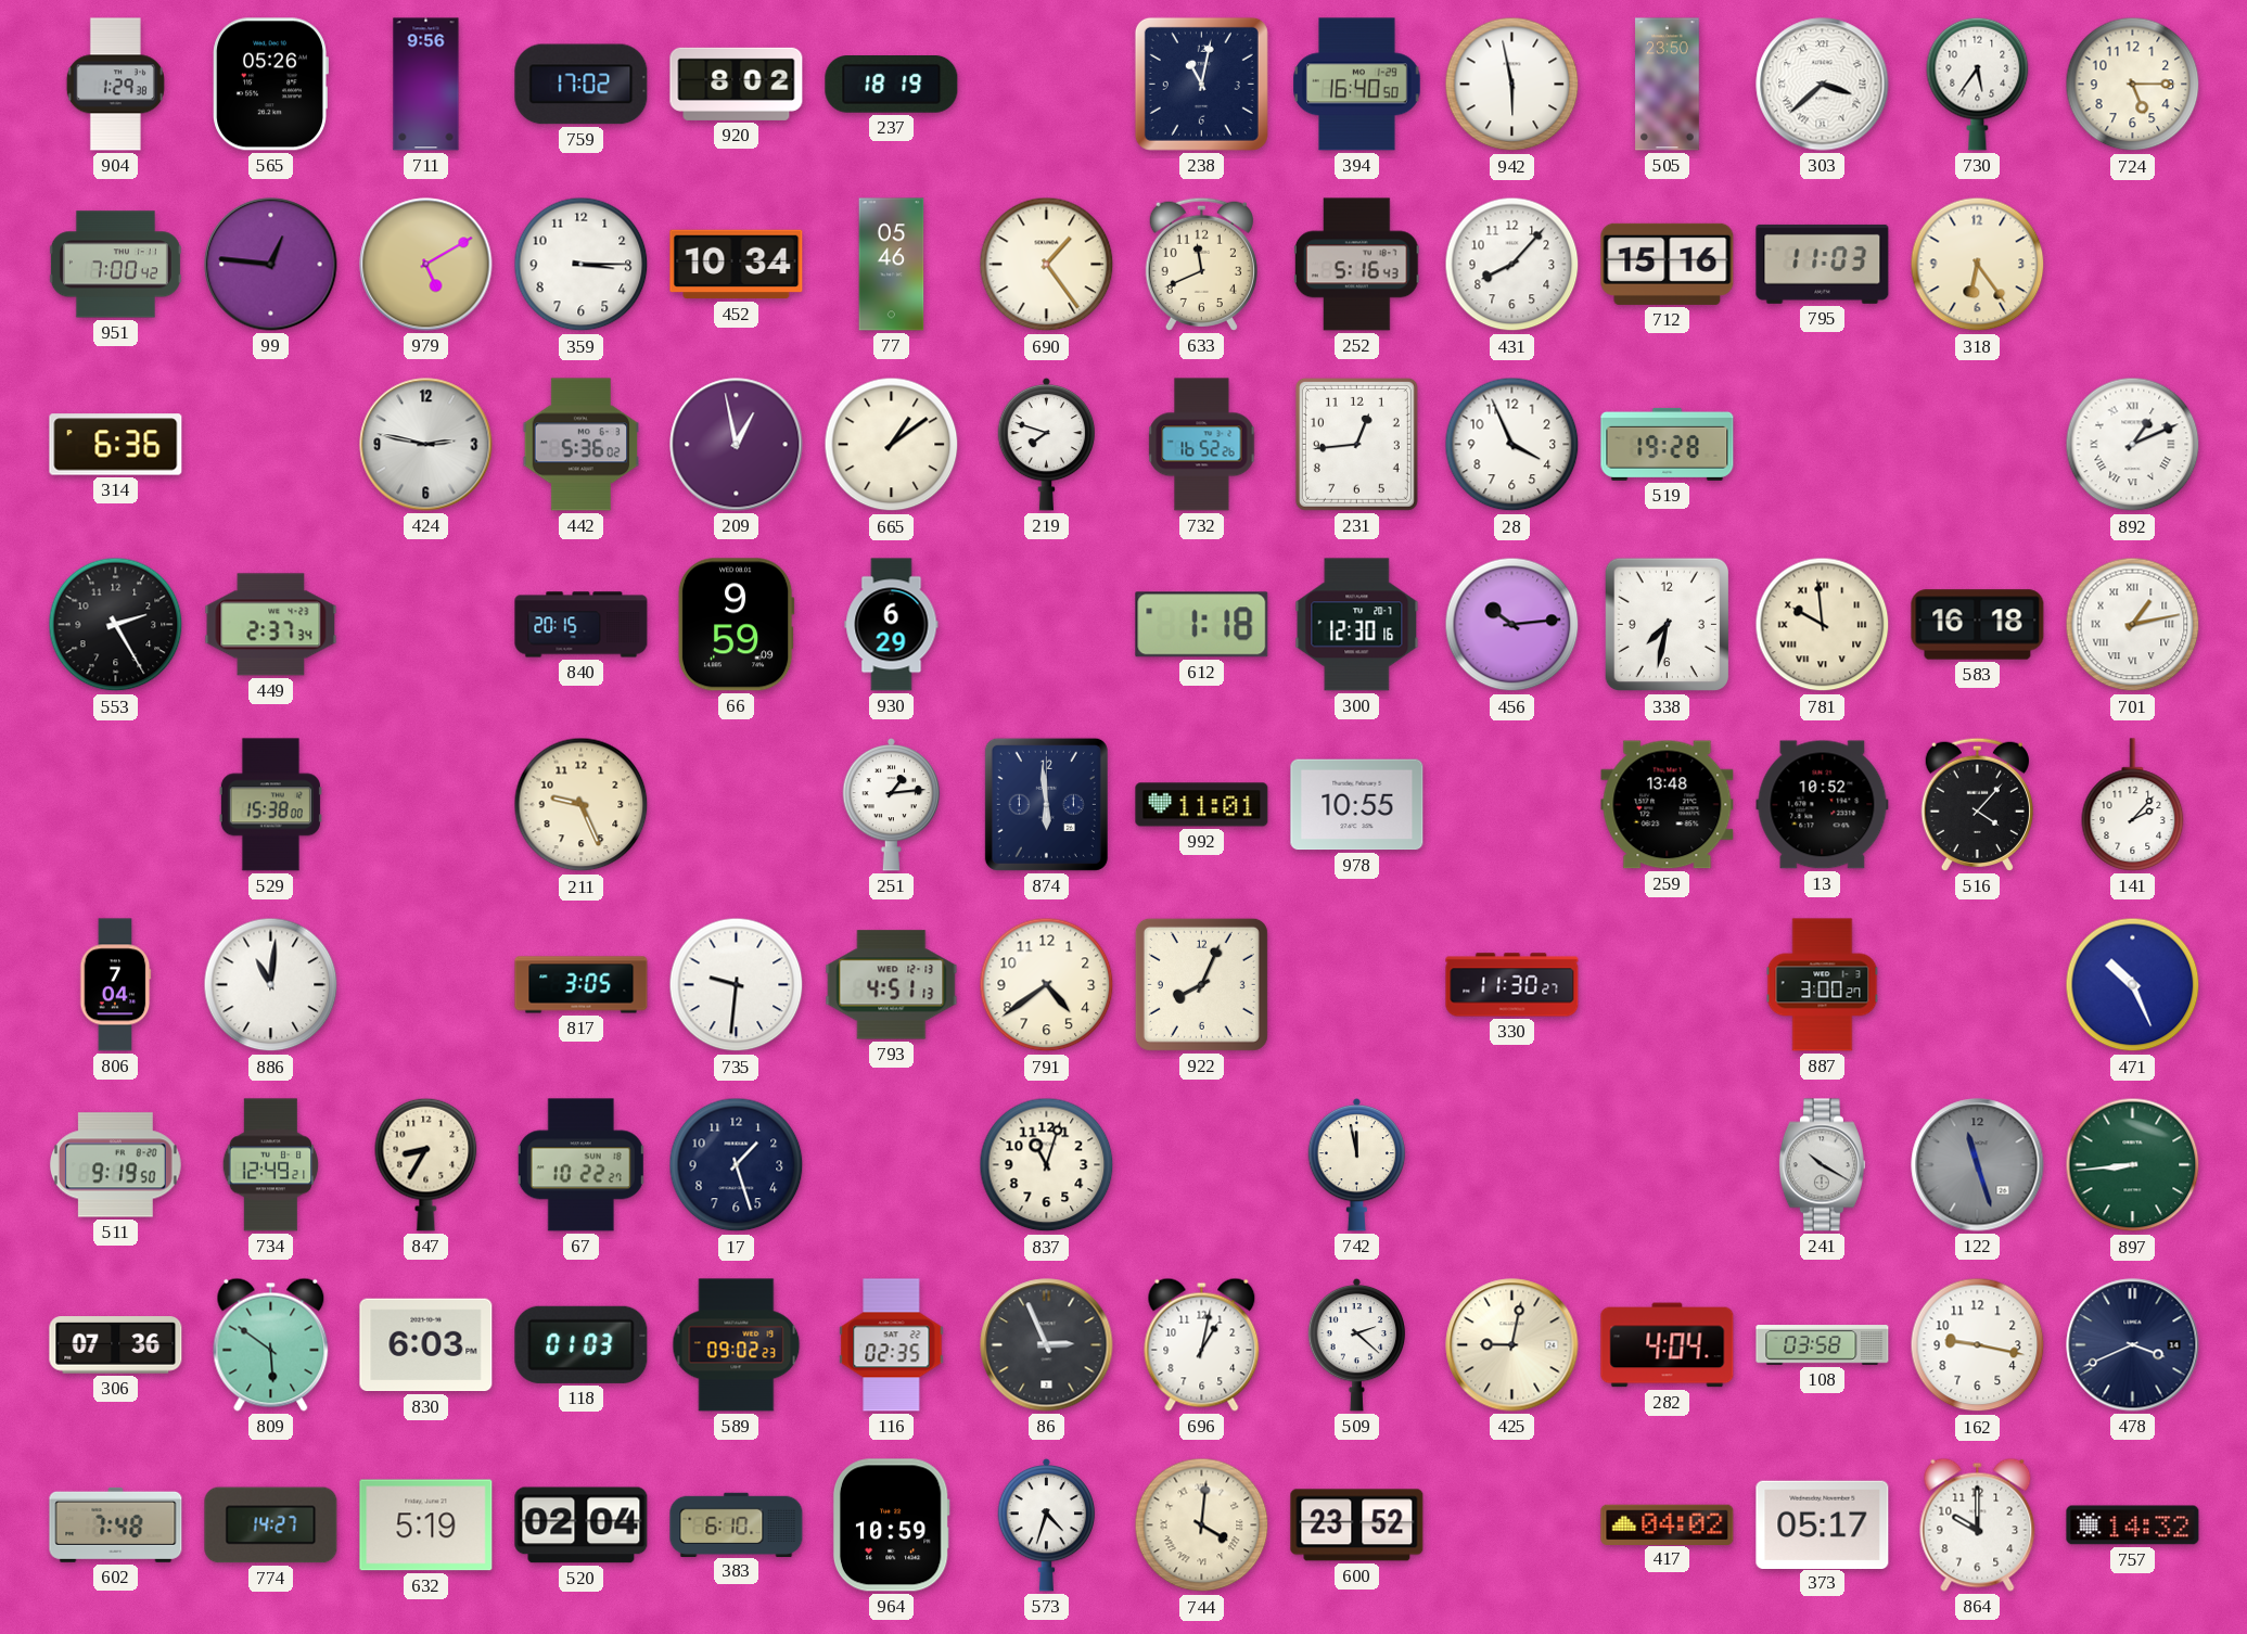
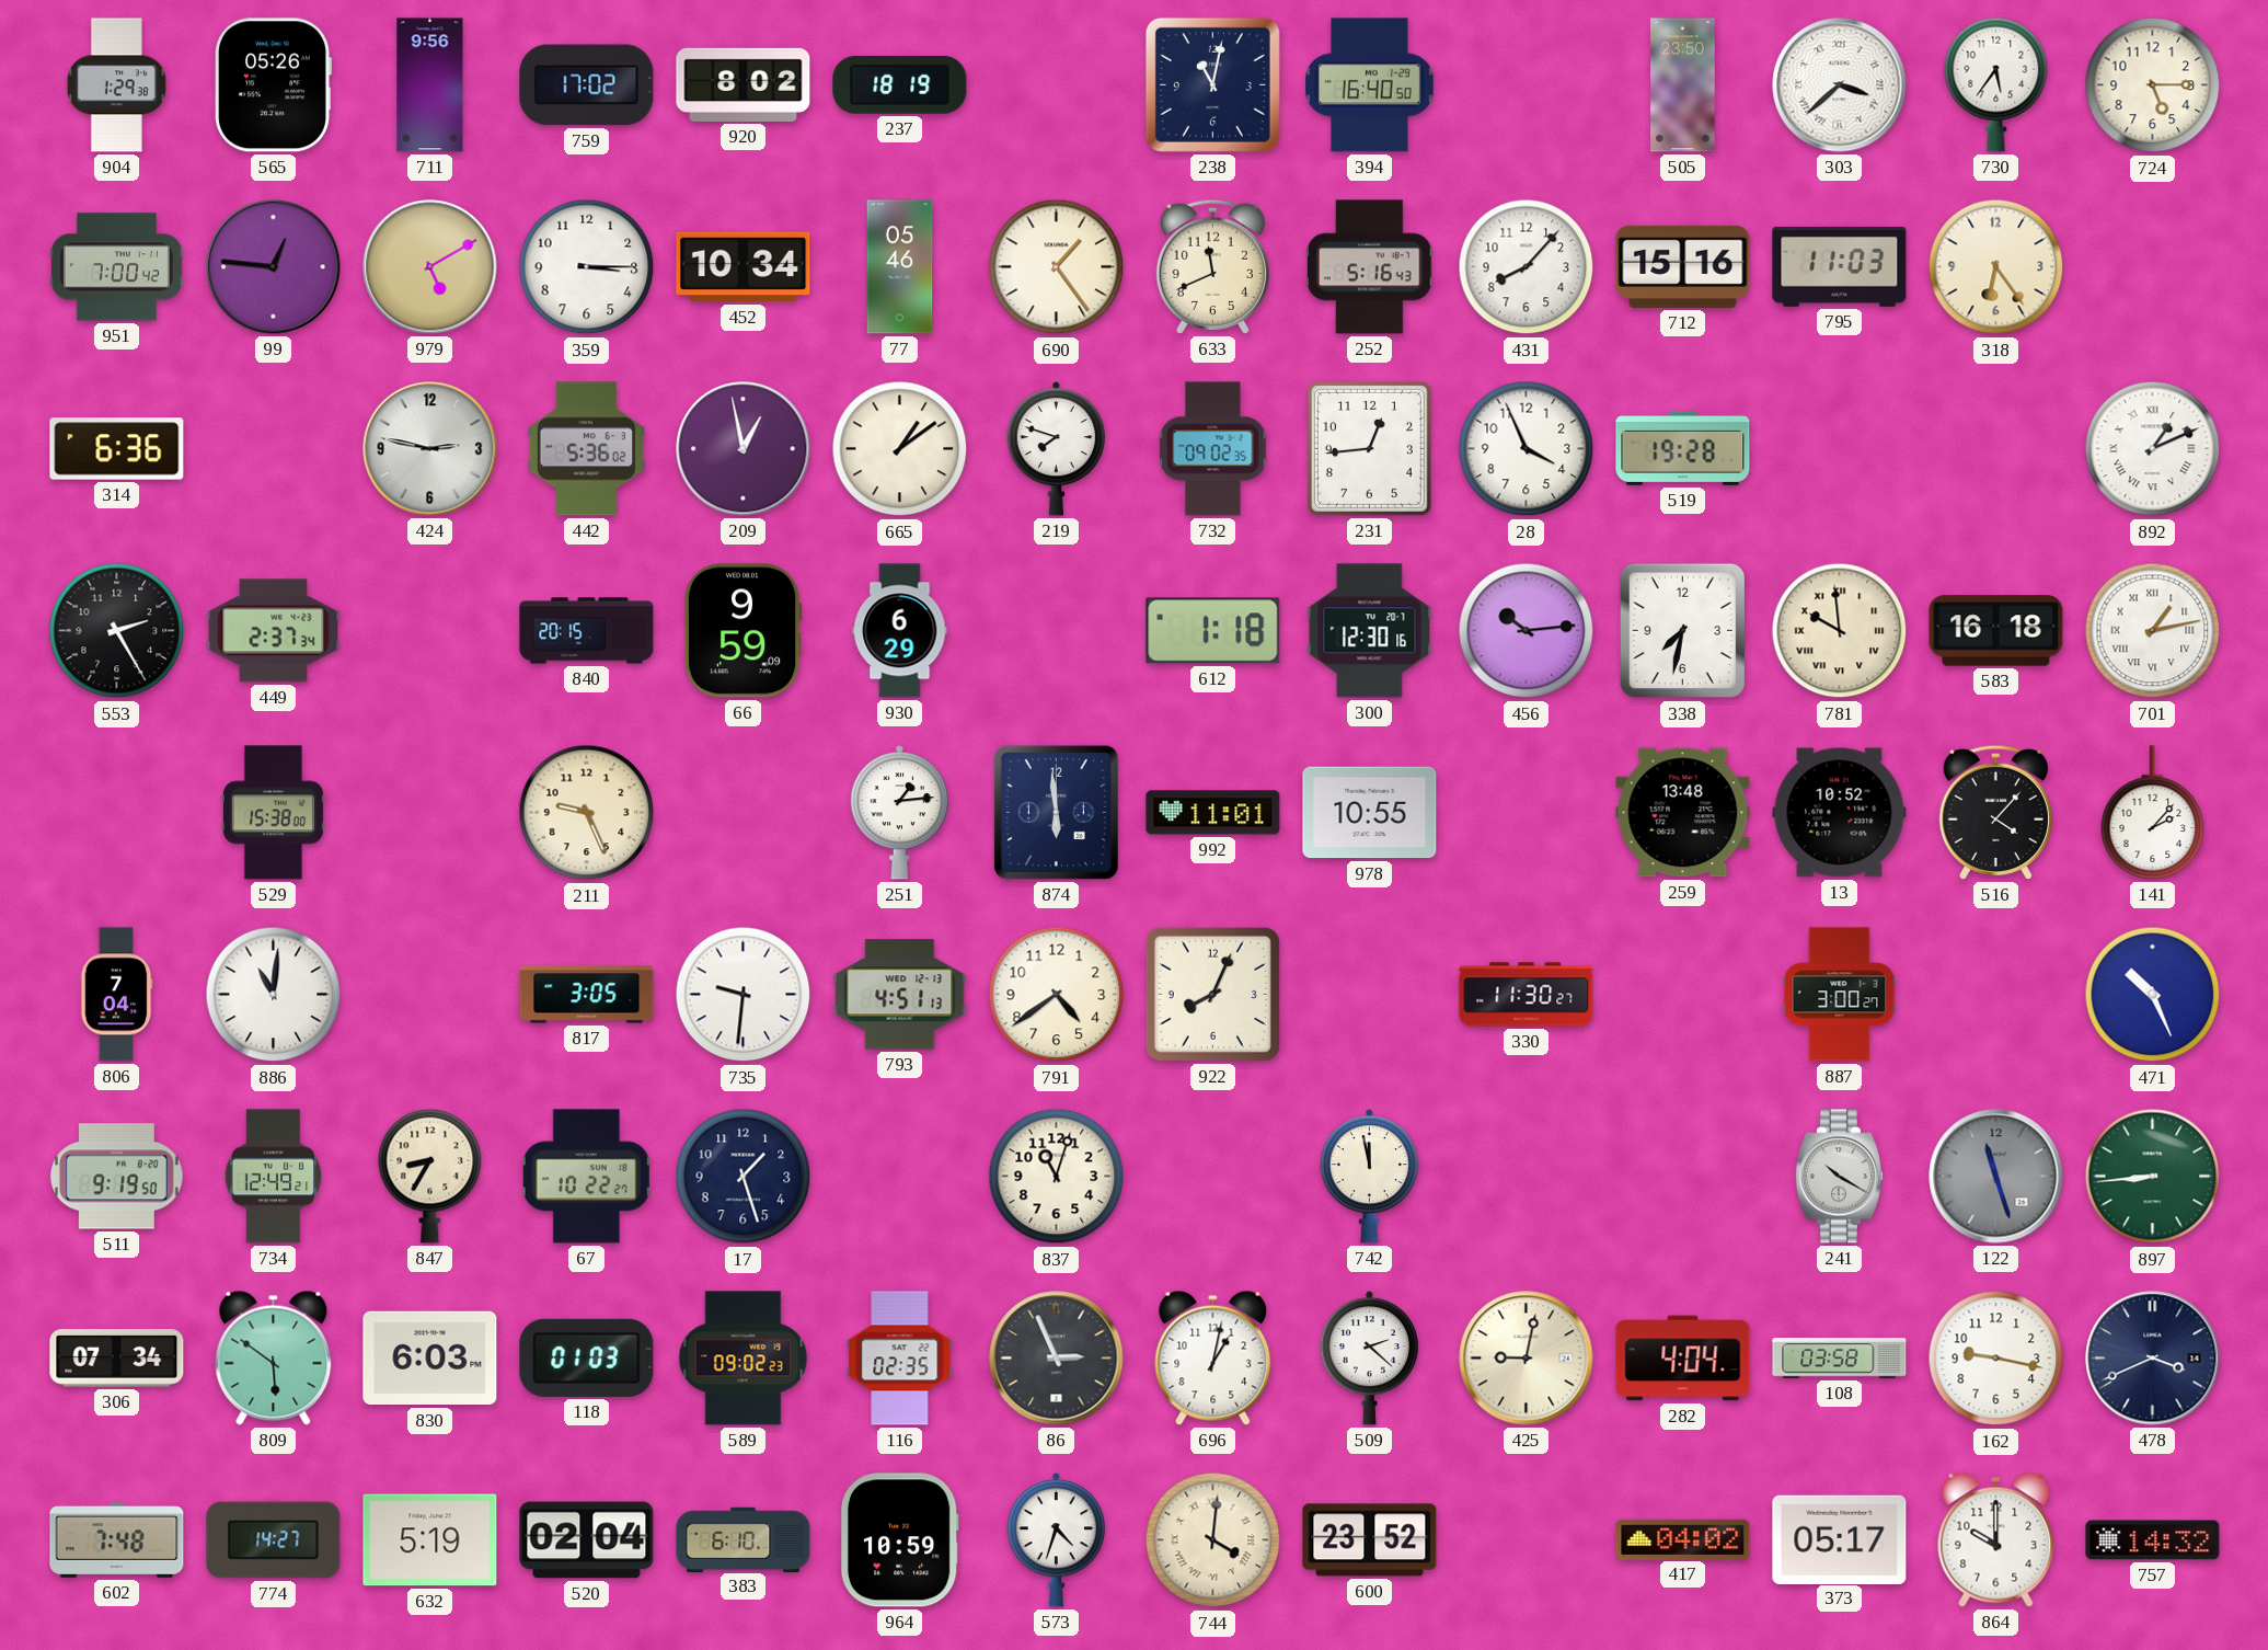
942: 5:58 -> none (1512, 85)
732: 16:52 -> 09:02 (1213, 449)
306: 07:36 -> 07:34 (117, 1359)
